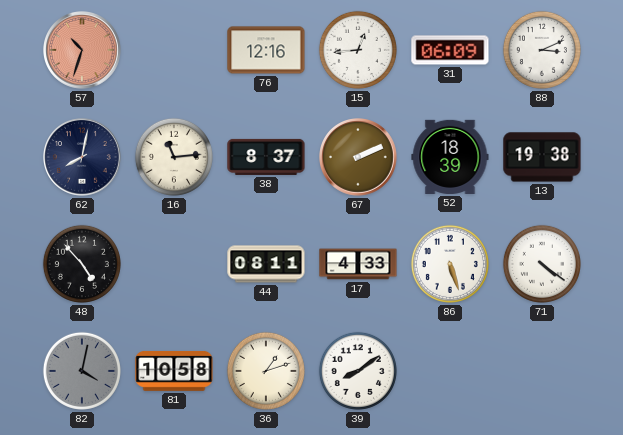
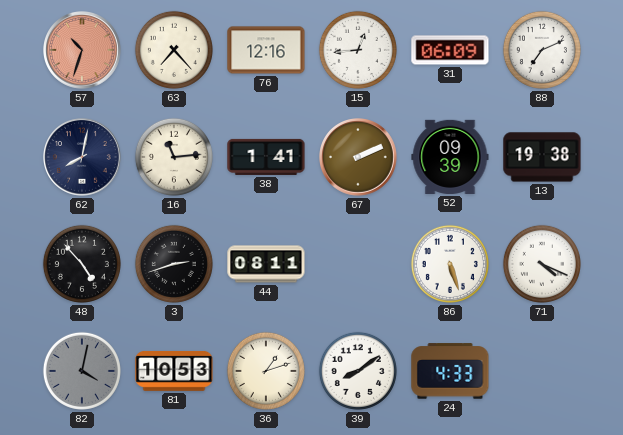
63: none -> 7:23 (174, 50)
88: 3:11 -> 7:11 (542, 50)
38: 8:37 -> 1:41 (266, 157)
52: 18:39 -> 09:39 (450, 157)
3: none -> 2:42 (174, 264)
17: 4:33 -> none (358, 264)
71: 4:21 -> 4:19 (542, 264)
81: 10:58 -> 10:53 (174, 371)
24: none -> 4:33 (450, 371)
